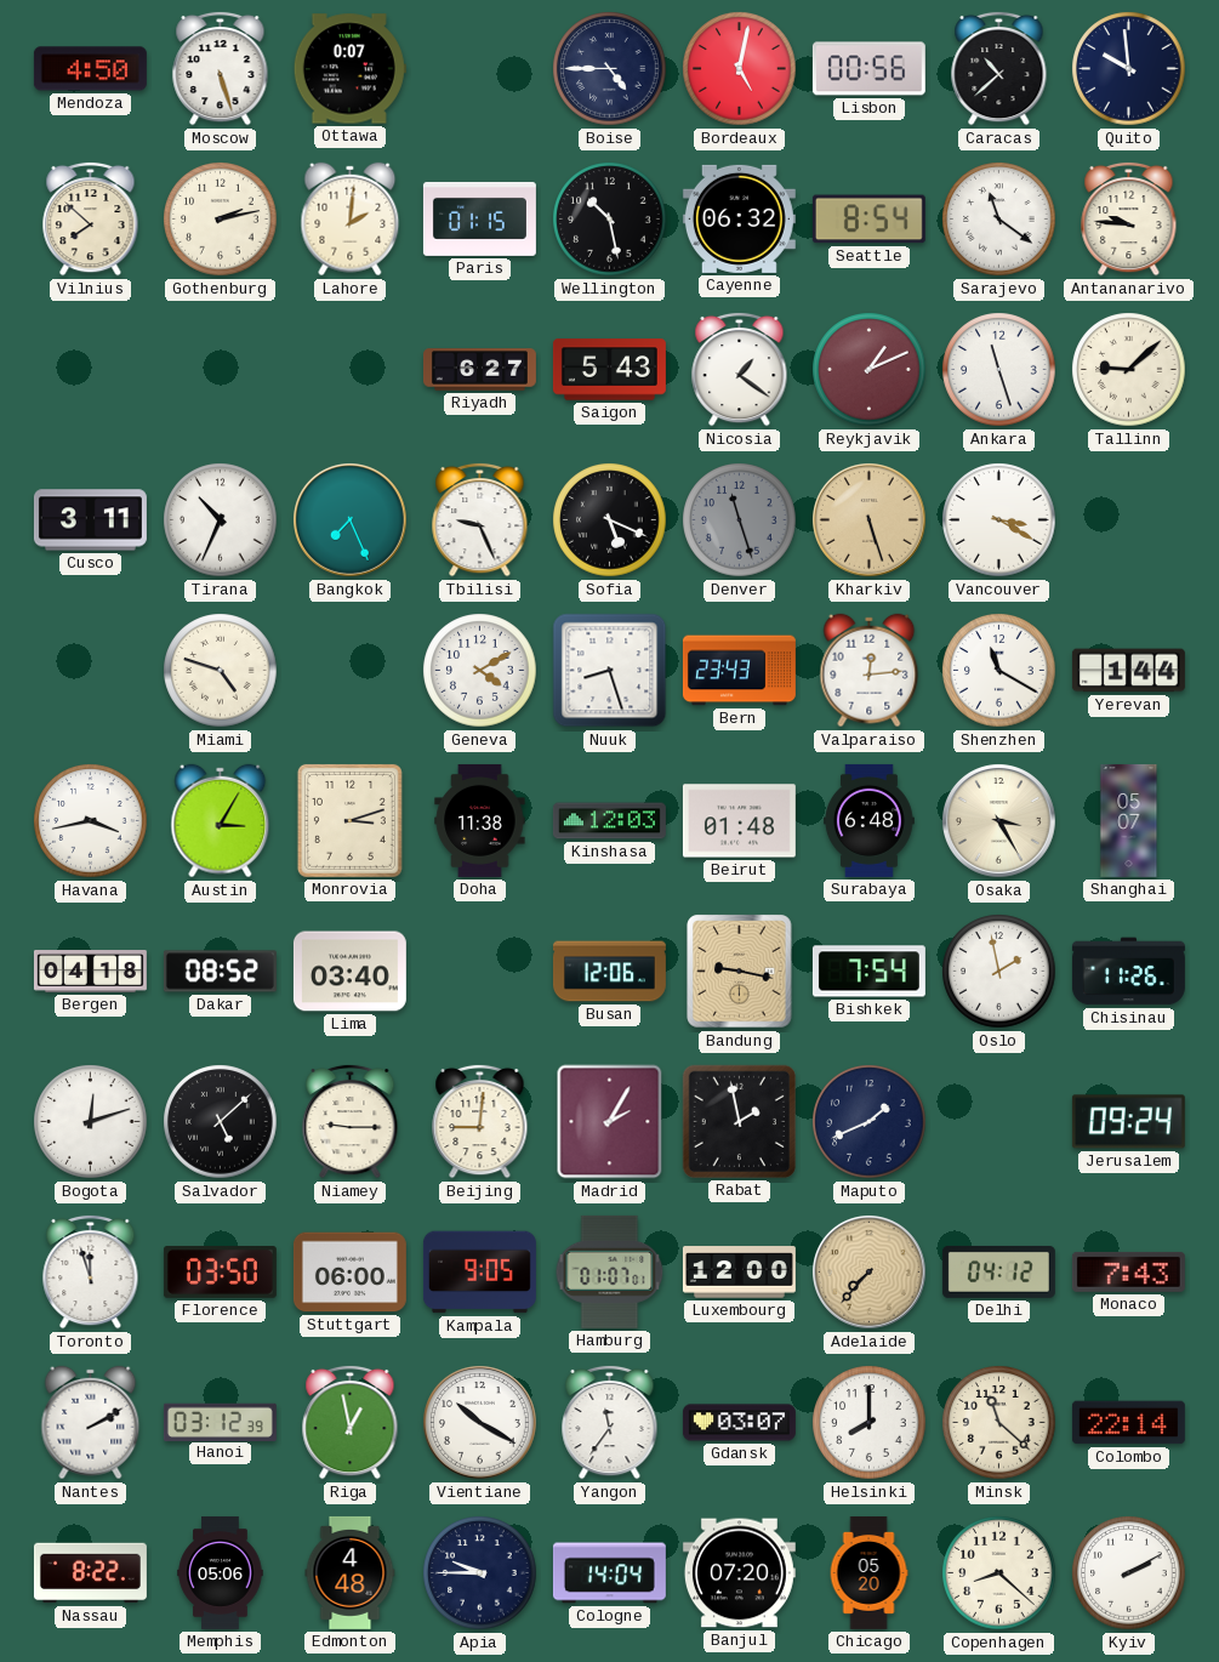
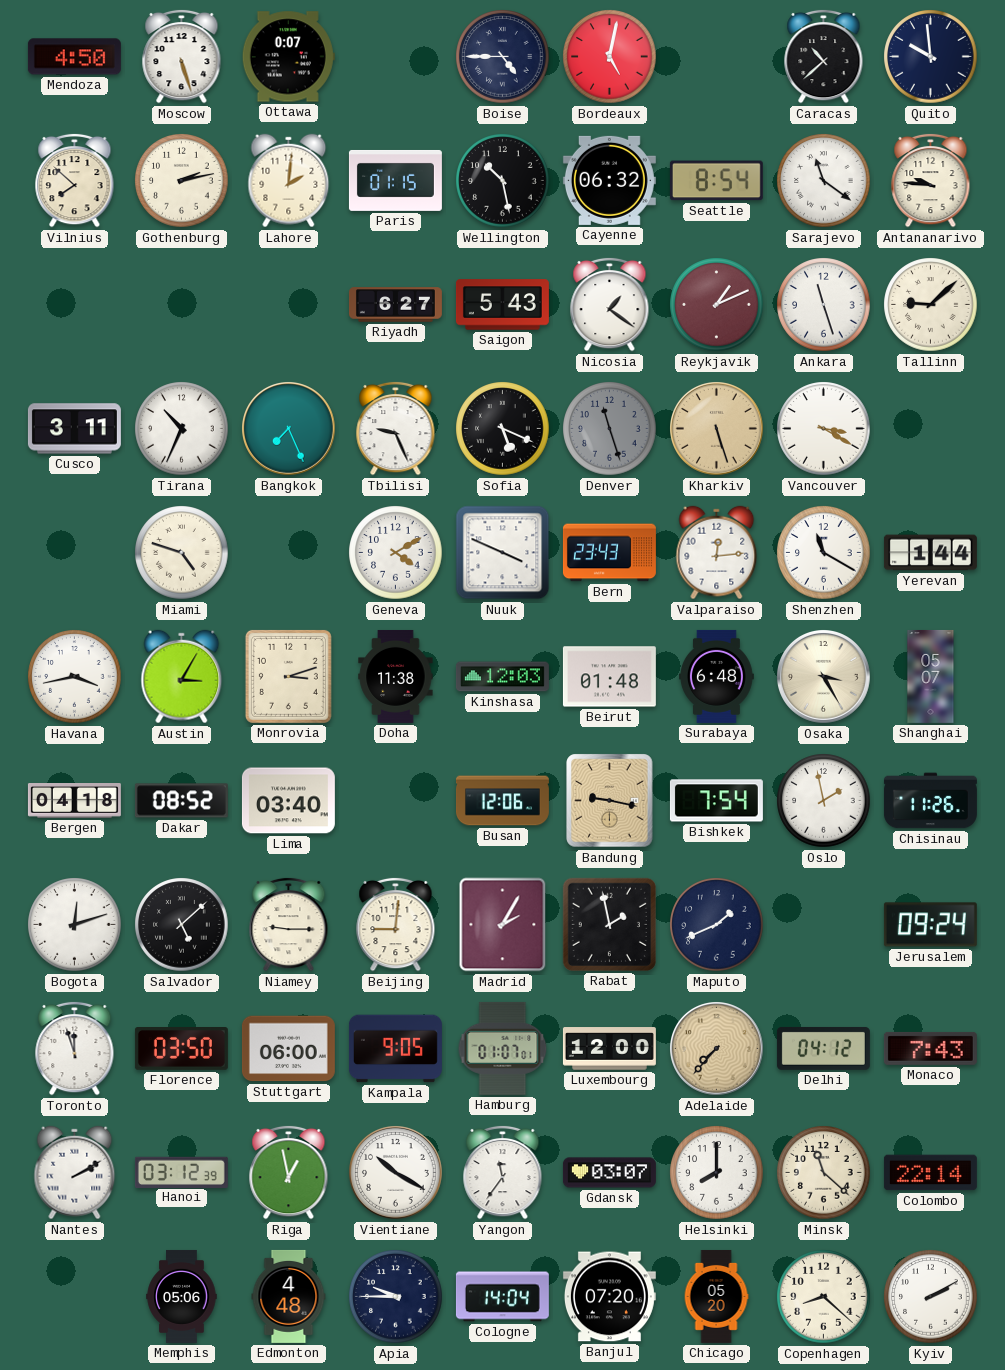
Lisbon: 00:56 -> none (868, 69)
Nuuk: 8:27 -> 3:49 (503, 553)
Nassau: 8:22 -> none (90, 1573)
